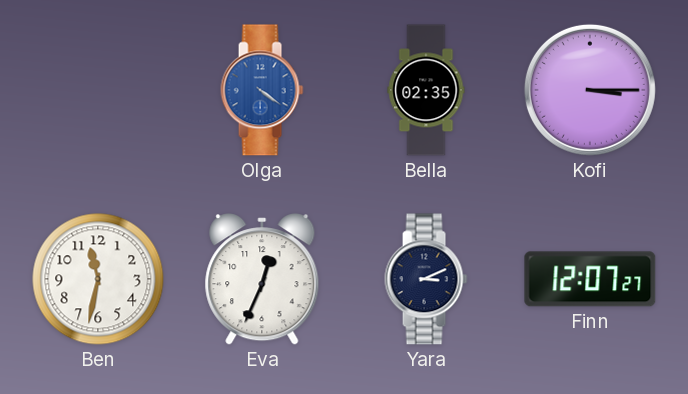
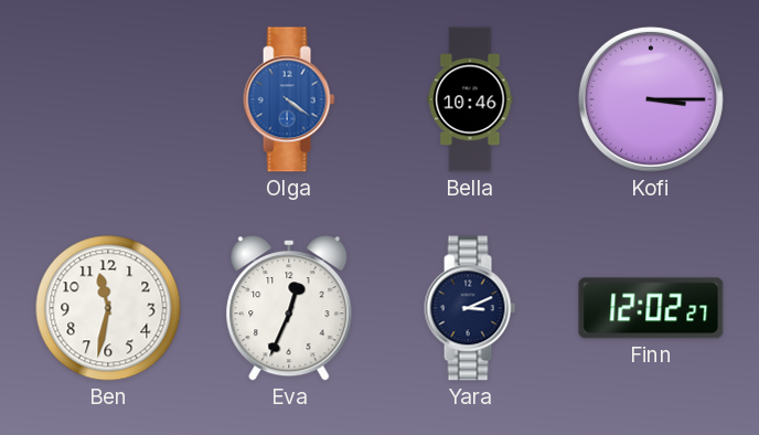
Bella: 02:35 -> 10:46 (470, 99)
Finn: 12:07 -> 12:02 (651, 308)
